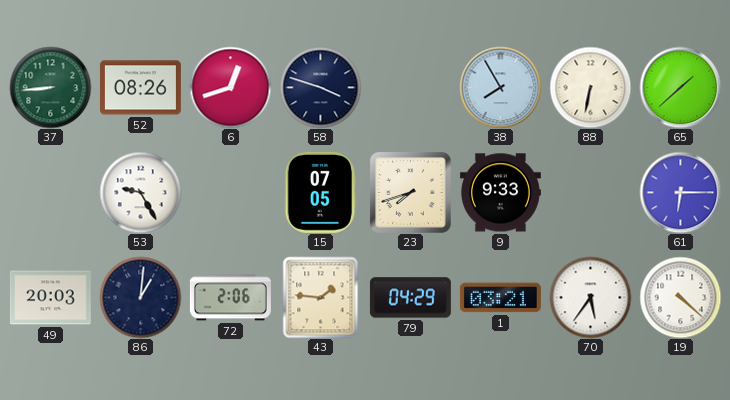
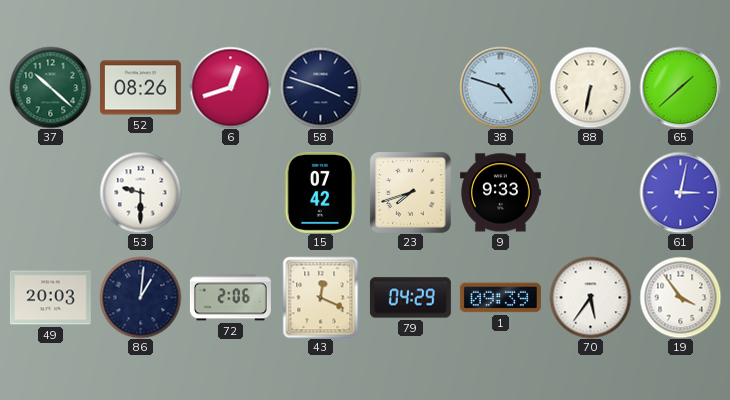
37: 8:44 -> 10:22 (50, 87)
38: 7:55 -> 4:48 (500, 87)
53: 9:25 -> 9:30 (140, 192)
15: 07:05 -> 07:42 (321, 192)
61: 6:15 -> 3:02 (680, 192)
43: 1:46 -> 12:19 (321, 297)
1: 03:21 -> 09:39 (500, 298)
19: 4:22 -> 3:54 (680, 297)
